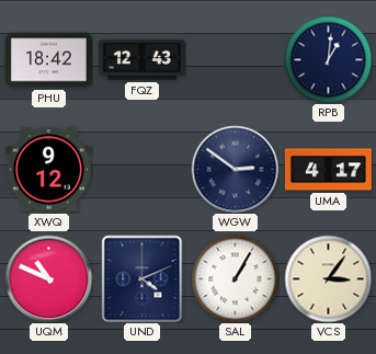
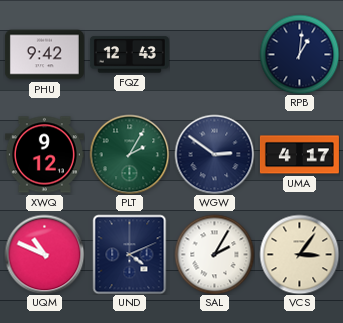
PHU: 18:42 -> 9:42 (44, 55)
PLT: none -> 2:05 (129, 154)
SAL: 1:05 -> 2:05 (214, 254)
